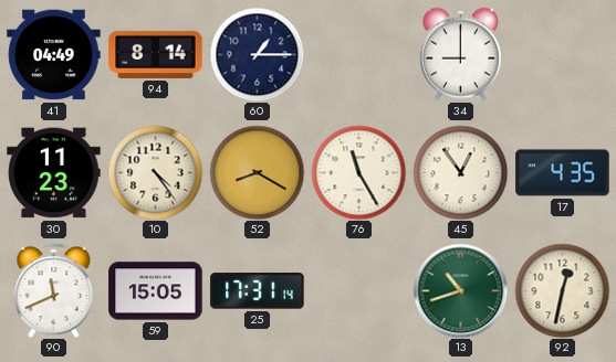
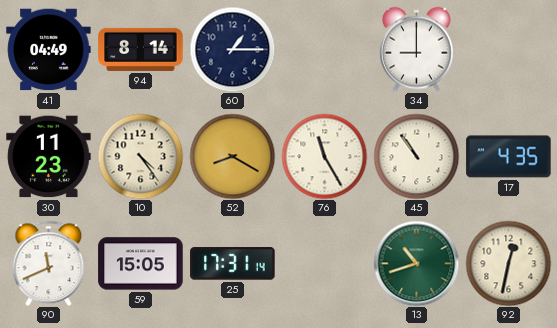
45: 12:54 -> 10:54 (416, 156)
